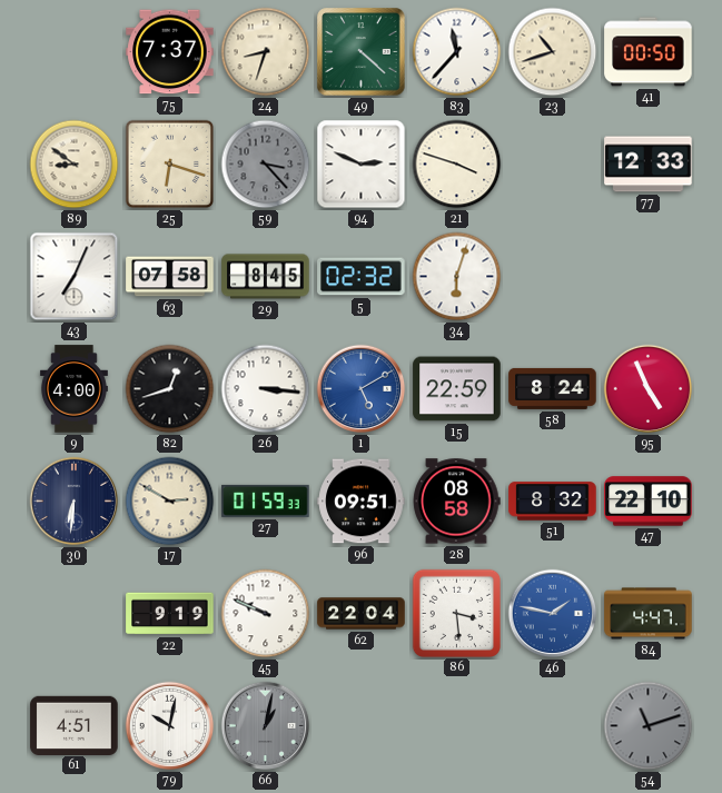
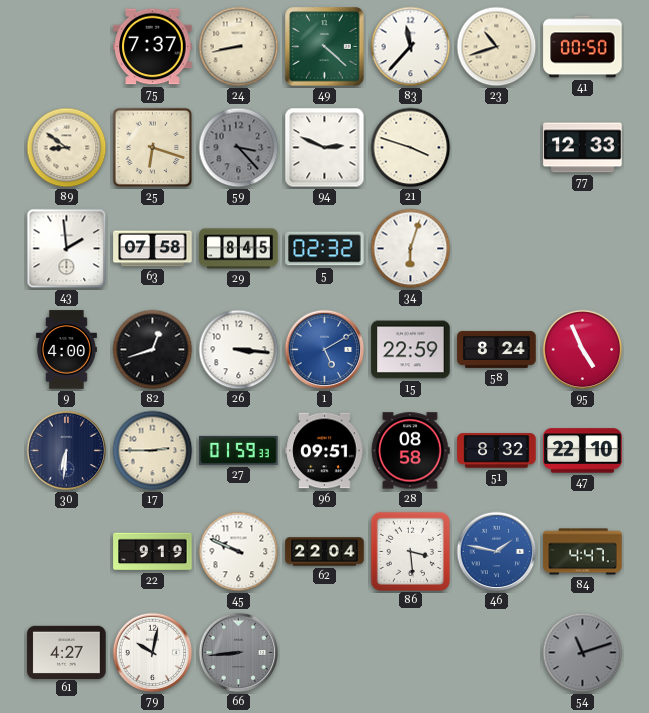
24: 8:33 -> 8:43 (239, 47)
43: 7:04 -> 1:59 (67, 249)
17: 2:50 -> 2:45 (153, 451)
61: 4:51 -> 4:27 (67, 652)
66: 1:02 -> 8:44 (239, 653)
